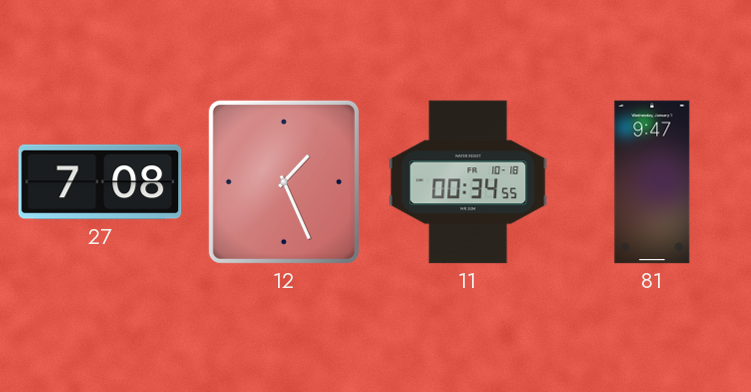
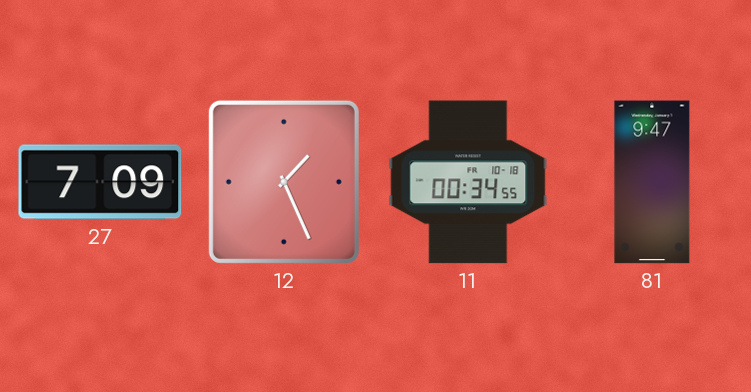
27: 7:08 -> 7:09 (100, 182)
